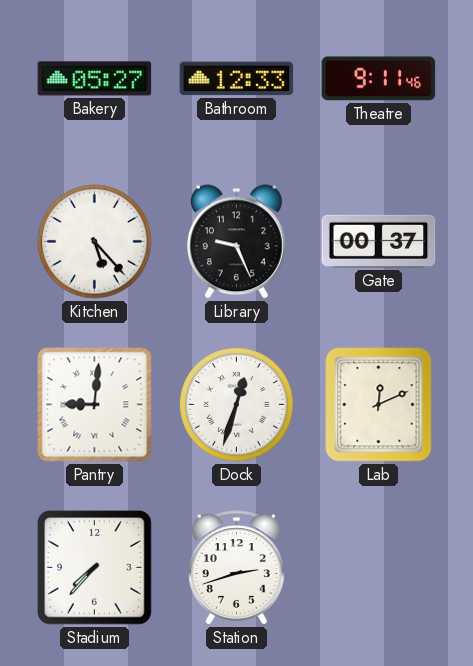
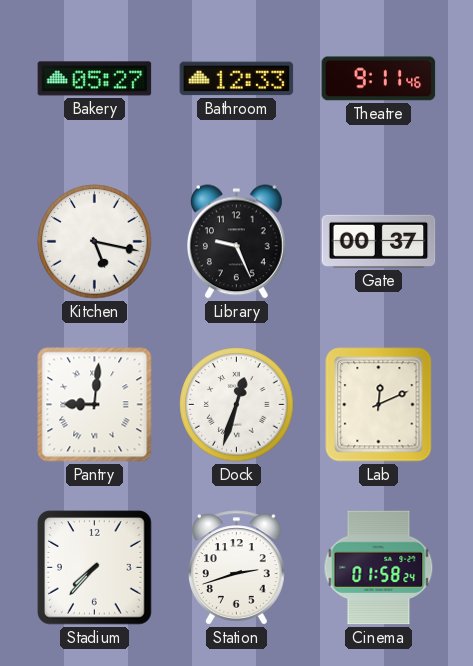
Kitchen: 5:23 -> 5:17 (95, 242)
Cinema: none -> 01:58 (379, 568)
